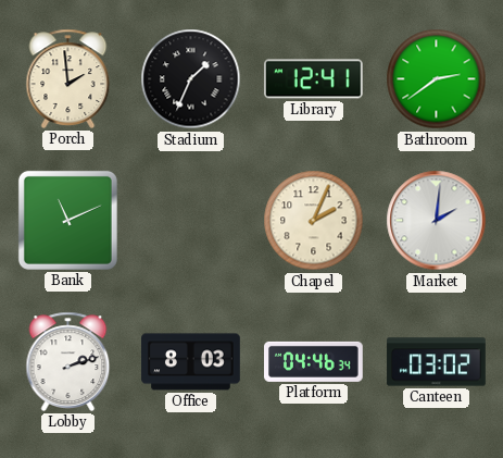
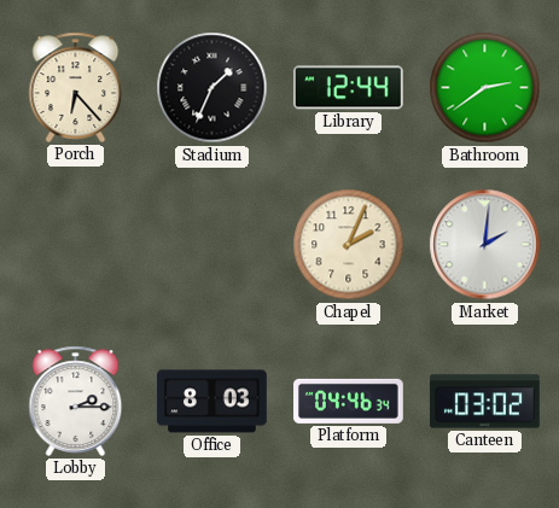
Porch: 1:59 -> 6:23 (76, 87)
Library: 12:41 -> 12:44 (348, 88)
Bank: 11:11 -> none (67, 220)
Lobby: 2:12 -> 2:15 (76, 401)
